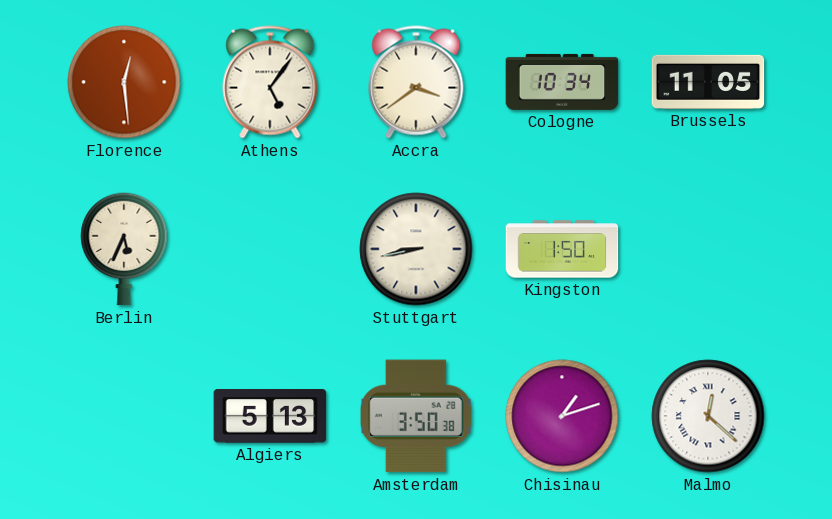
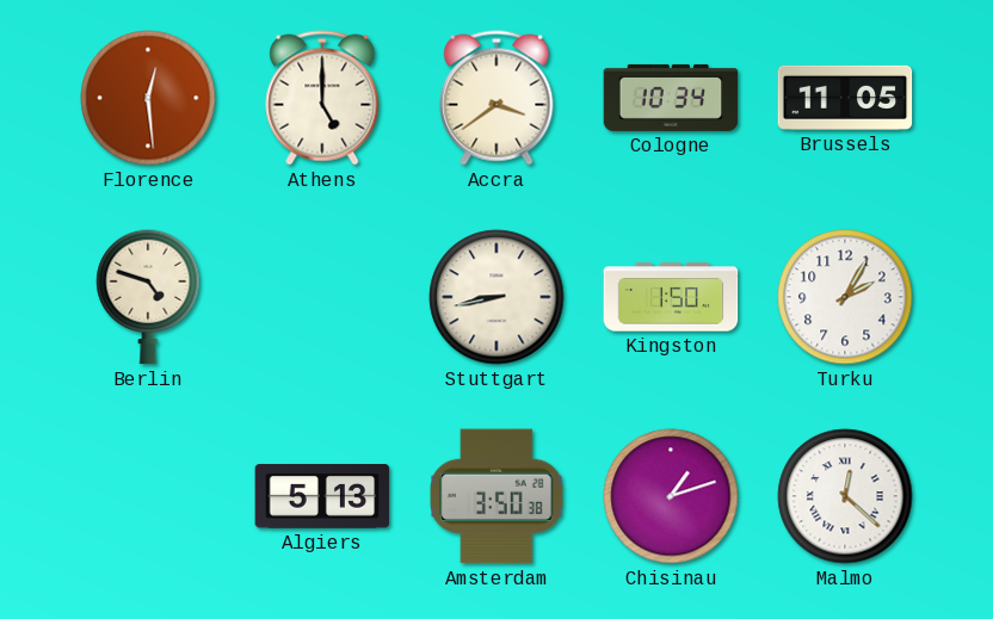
Athens: 5:06 -> 5:00 (322, 98)
Berlin: 5:34 -> 4:48 (148, 297)
Turku: none -> 2:05 (845, 297)
